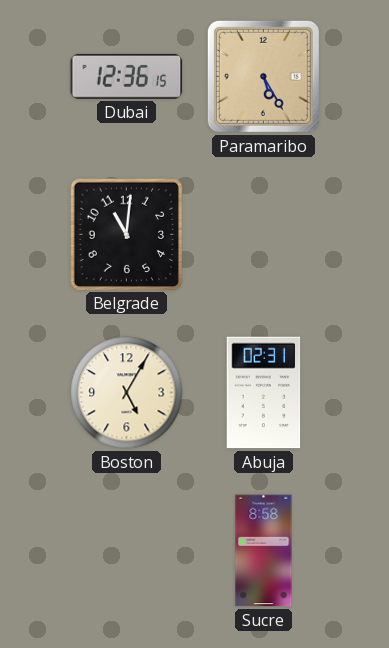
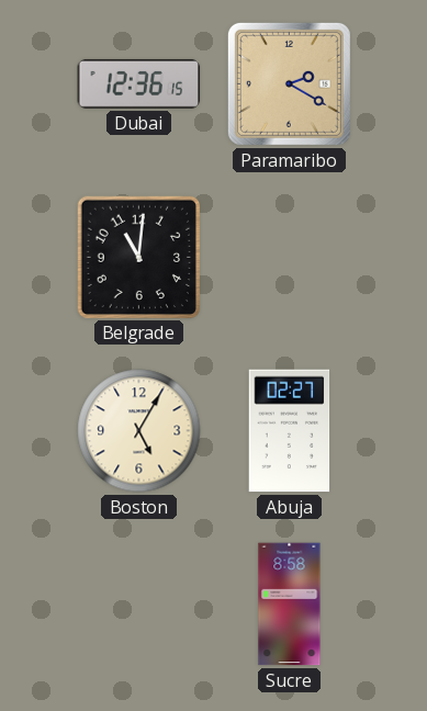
Paramaribo: 5:25 -> 2:20 (289, 83)
Abuja: 02:31 -> 02:27 (290, 431)
